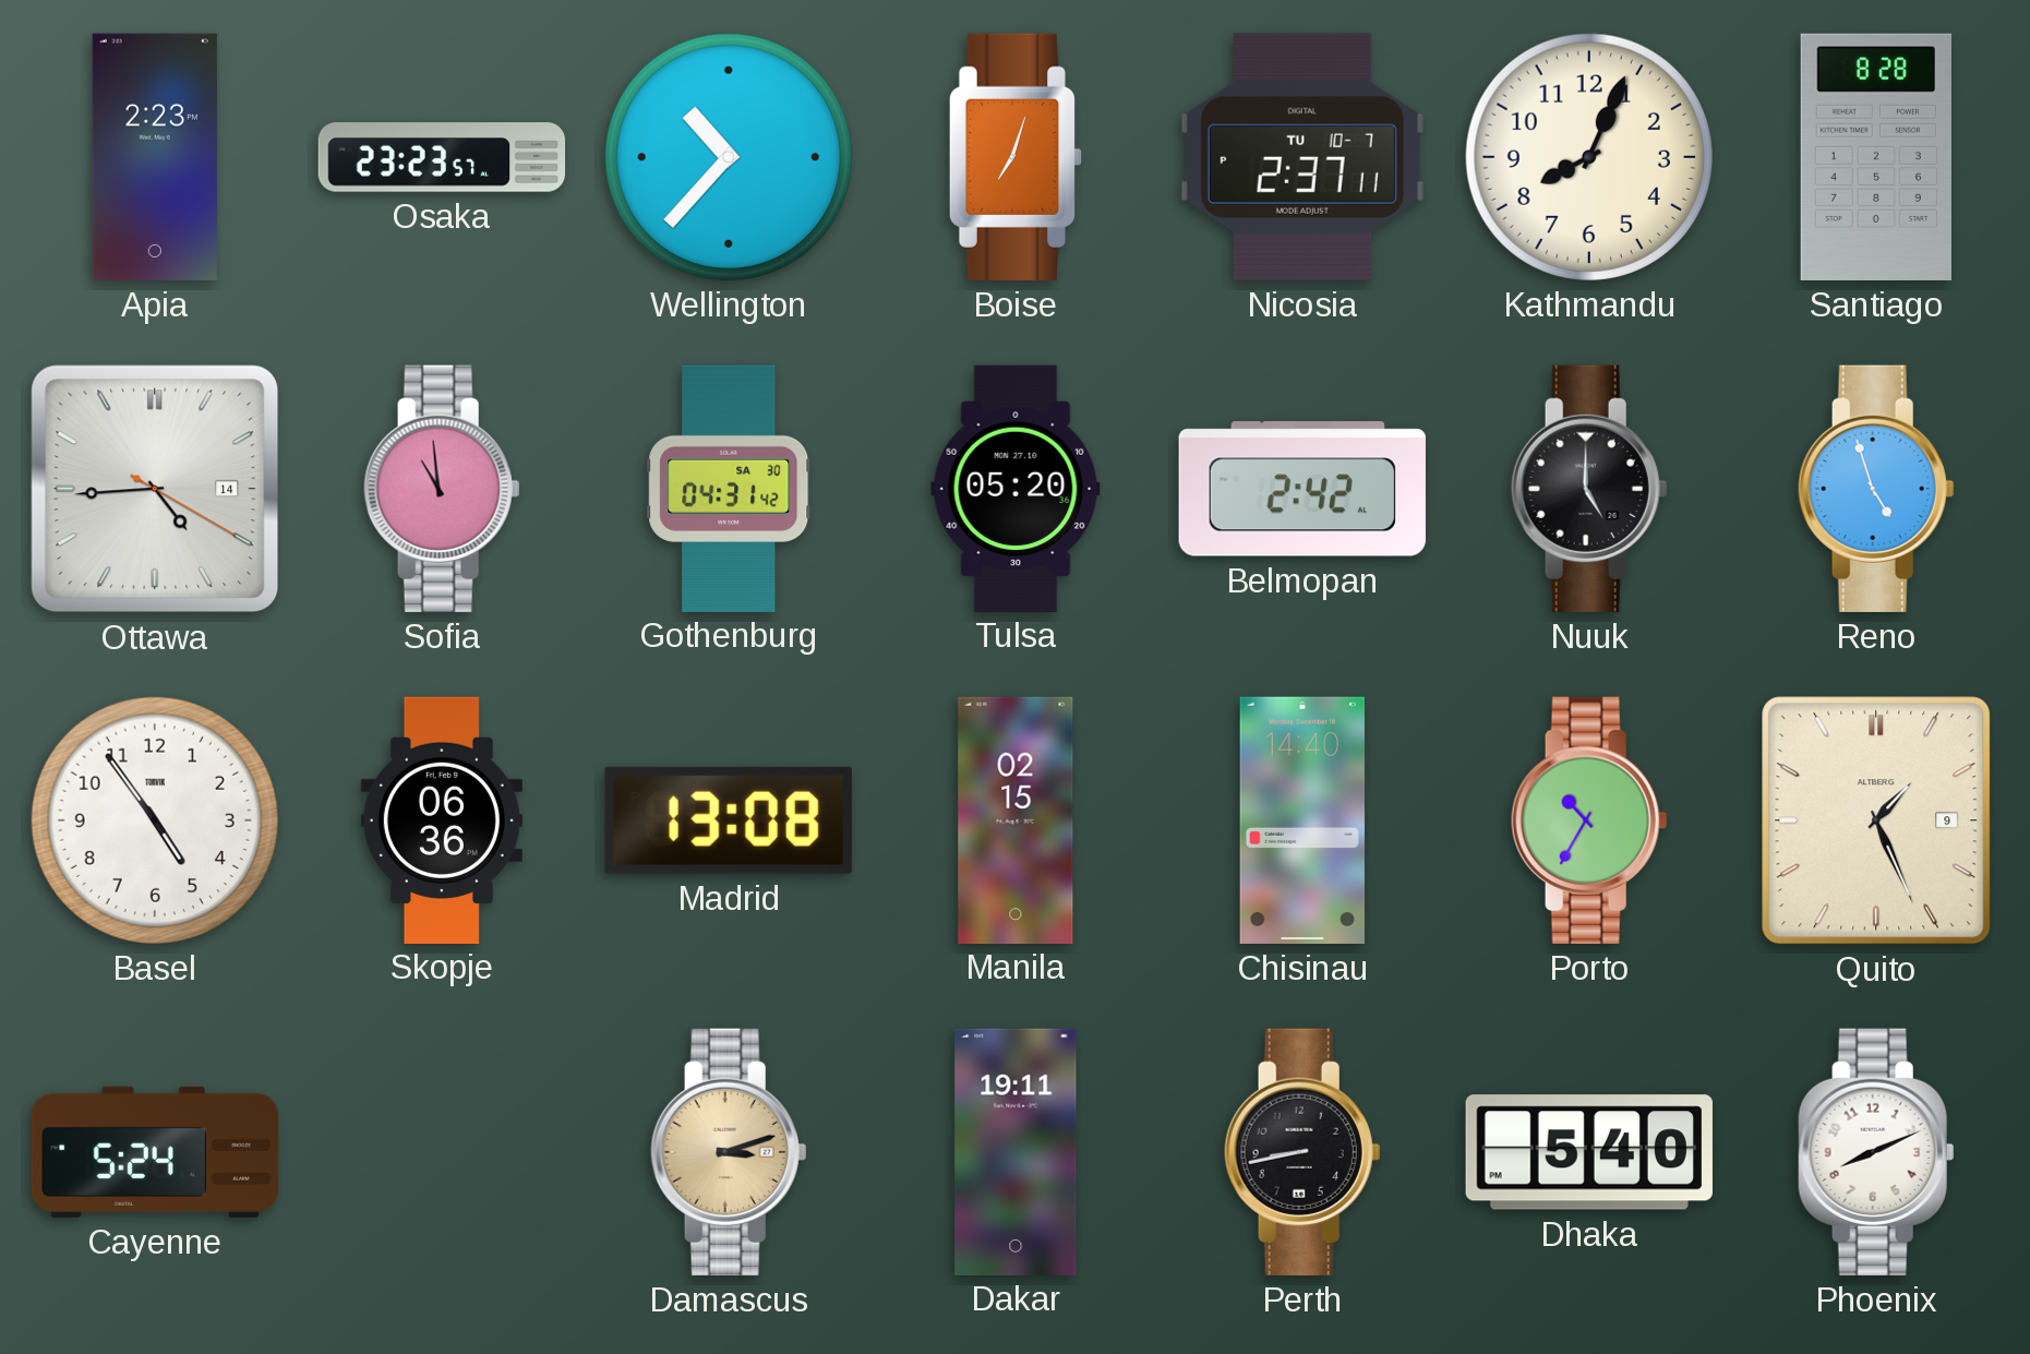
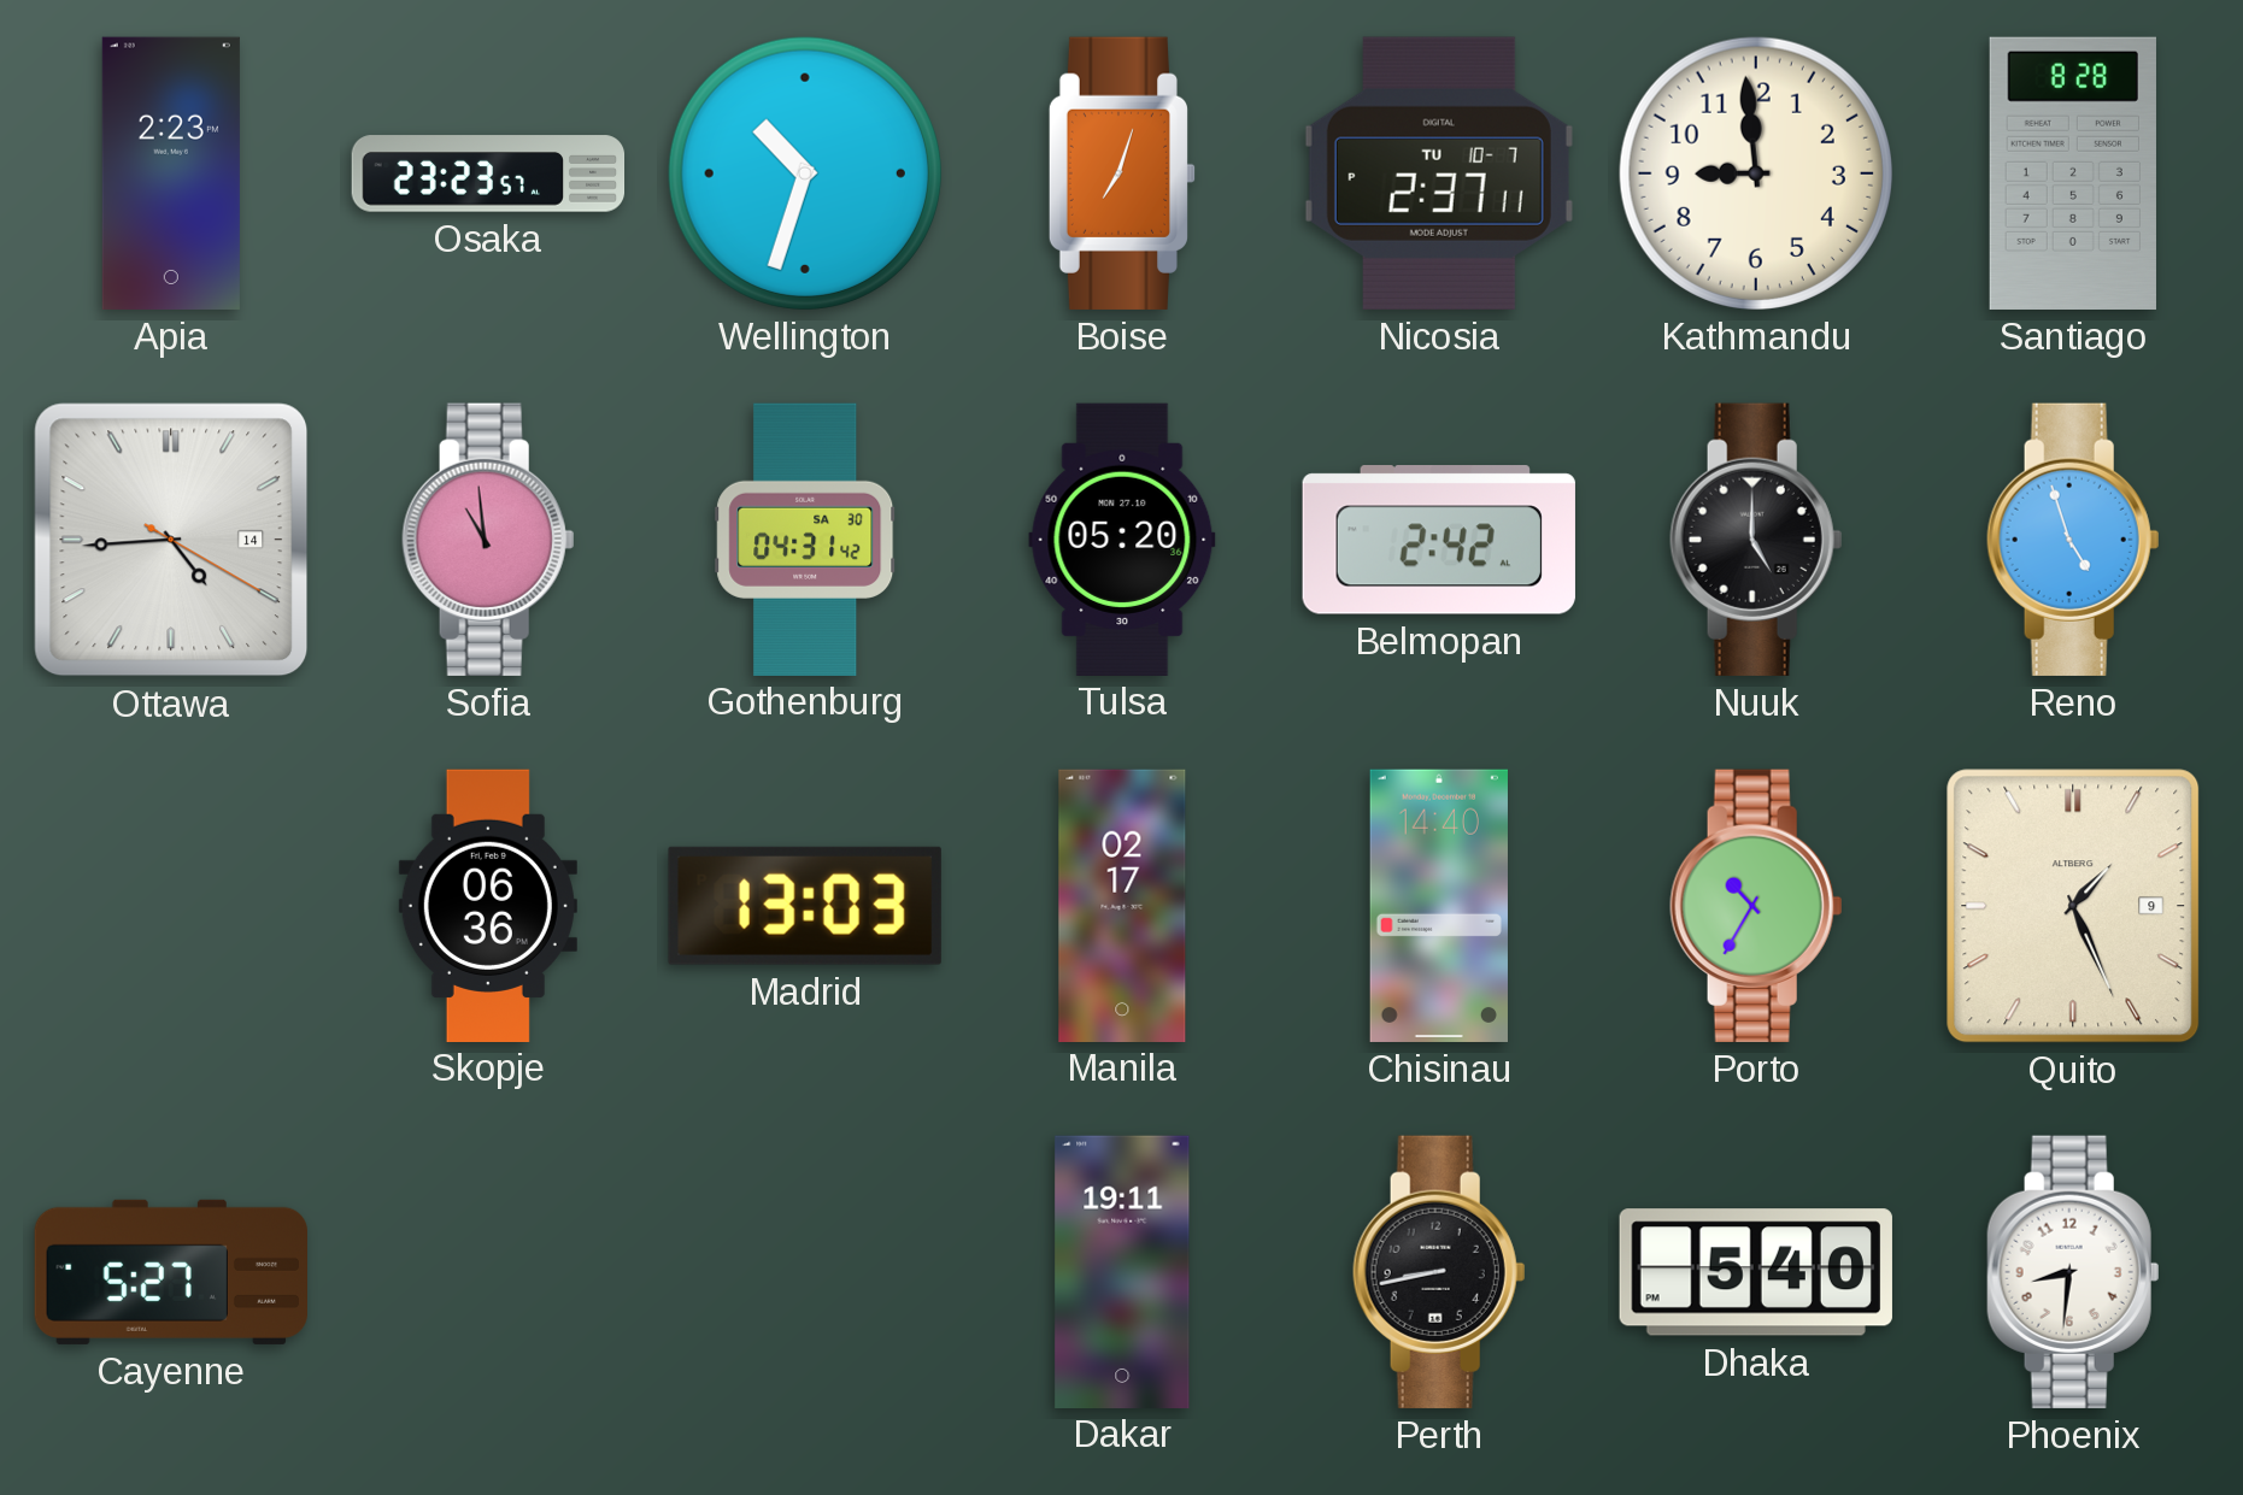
Wellington: 10:37 -> 10:33 (805, 173)
Kathmandu: 8:04 -> 8:59 (1756, 173)
Basel: 4:54 -> none (155, 820)
Madrid: 13:08 -> 13:03 (805, 906)
Manila: 02:15 -> 02:17 (1122, 905)
Cayenne: 5:24 -> 5:27 (170, 1272)
Damascus: 3:12 -> none (729, 1152)
Phoenix: 8:11 -> 8:31 (2073, 1272)
